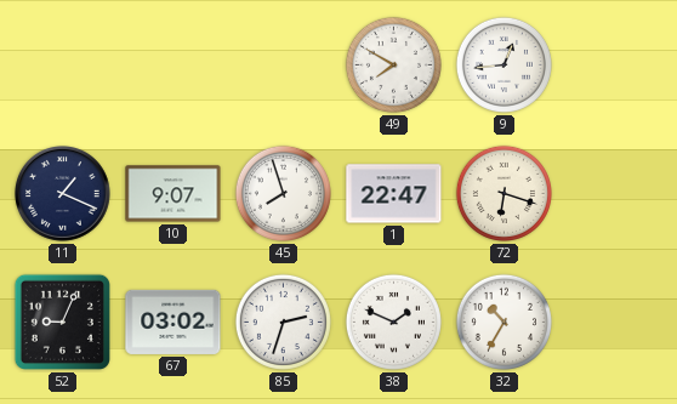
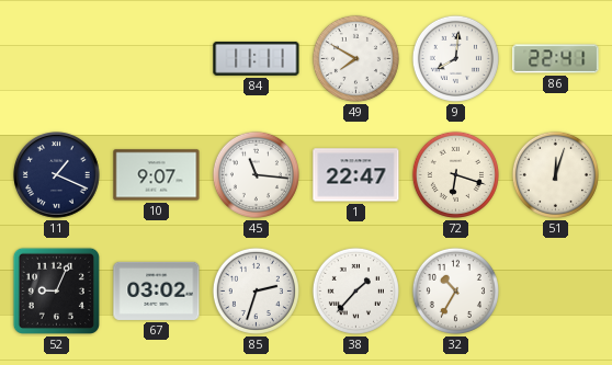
84: none -> 11:11 (257, 58)
9: 12:44 -> 8:01 (455, 58)
86: none -> 22:41 (556, 59)
45: 7:57 -> 11:16 (256, 174)
51: none -> 12:03 (555, 174)
38: 1:49 -> 1:37 (355, 290)
